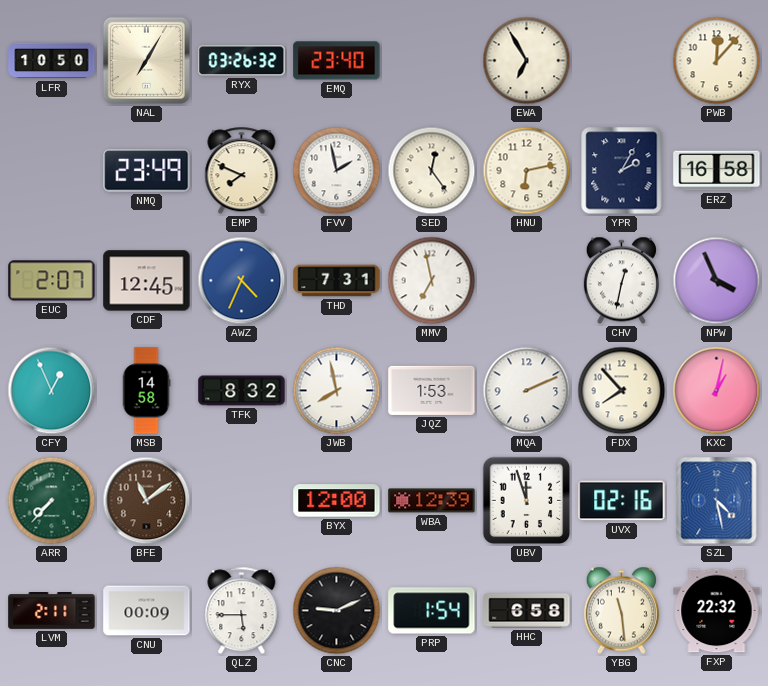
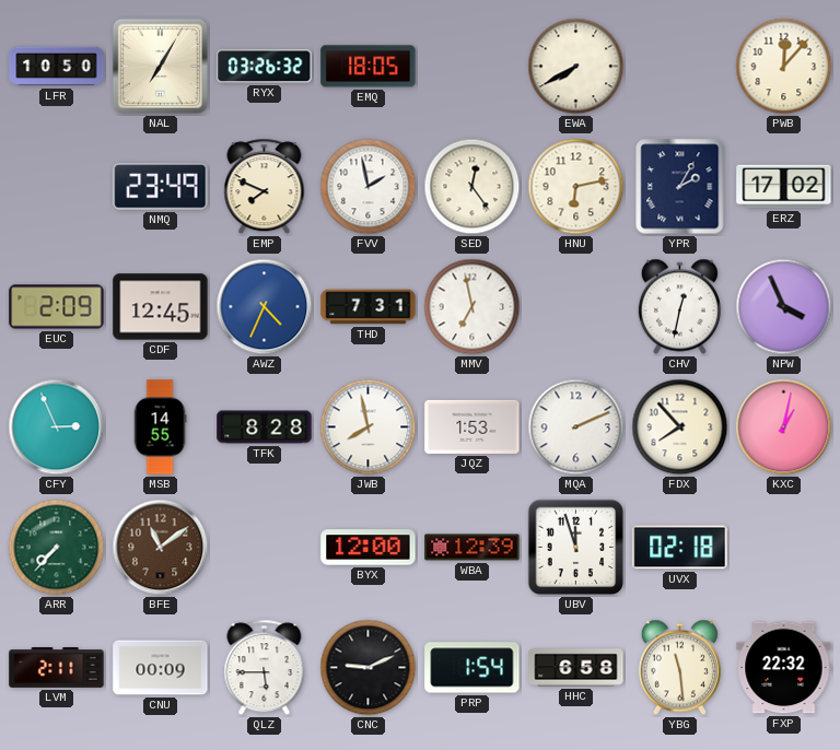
EMQ: 23:40 -> 18:05 (369, 67)
EWA: 6:55 -> 7:40 (576, 67)
ERZ: 16:58 -> 17:02 (784, 187)
EUC: 2:07 -> 2:09 (57, 307)
CFY: 12:56 -> 2:56 (57, 427)
MSB: 14:58 -> 14:55 (160, 427)
TFK: 8:32 -> 8:28 (265, 427)
UVX: 02:16 -> 02:18 (680, 548)
SZL: 4:28 -> none (717, 501)
